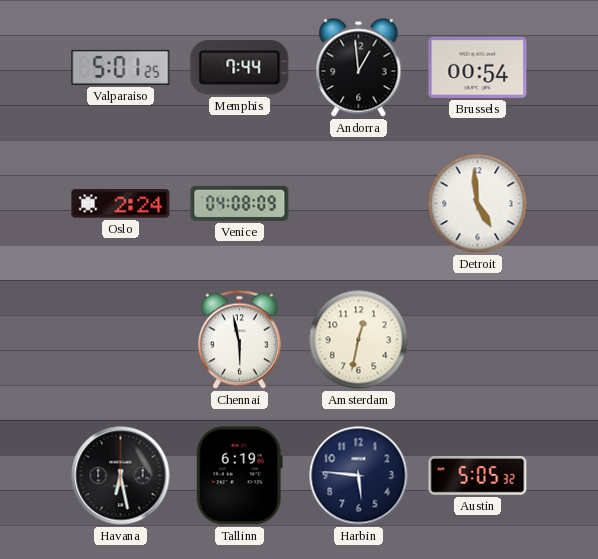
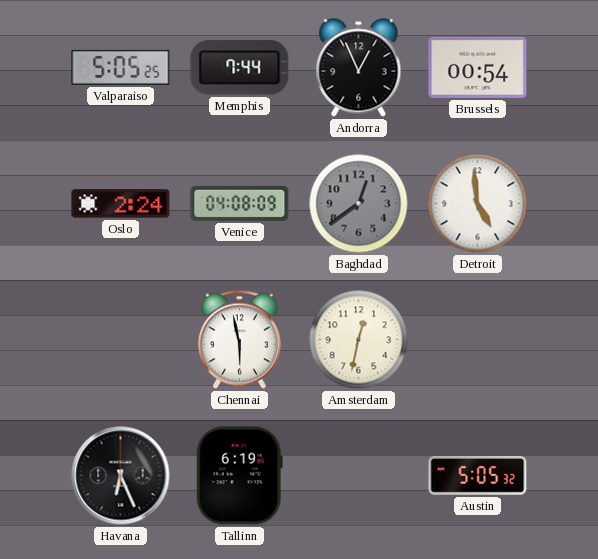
Valparaiso: 5:01 -> 5:05 (121, 67)
Andorra: 12:59 -> 12:56 (359, 68)
Baghdad: none -> 12:39 (359, 204)
Havana: 6:28 -> 6:26 (121, 476)
Harbin: 5:46 -> none (359, 476)
